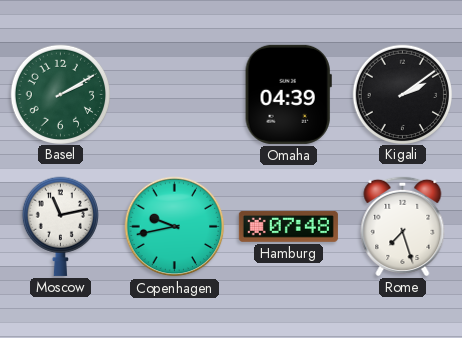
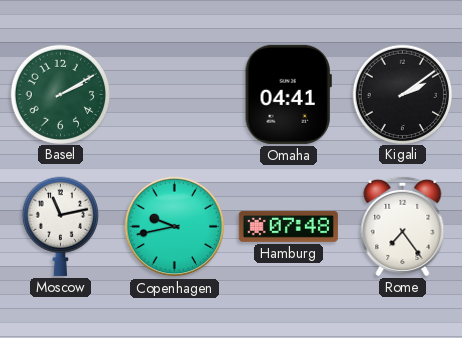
Omaha: 04:39 -> 04:41 (288, 94)
Rome: 7:27 -> 7:24 (403, 226)
